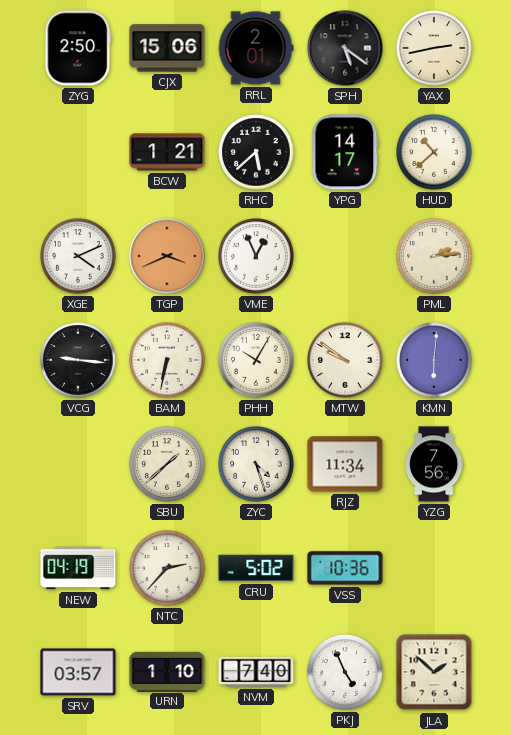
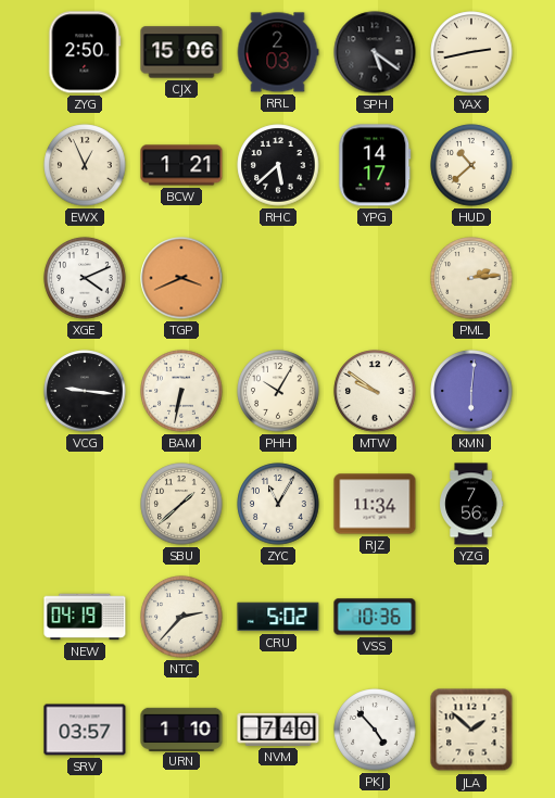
RRL: 2:01 -> 2:03 (278, 52)
EWX: none -> 12:56 (85, 165)
VME: 12:56 -> none (256, 256)
ZYC: 4:27 -> 11:05 (278, 504)
PKJ: 4:56 -> 4:53 (375, 730)
